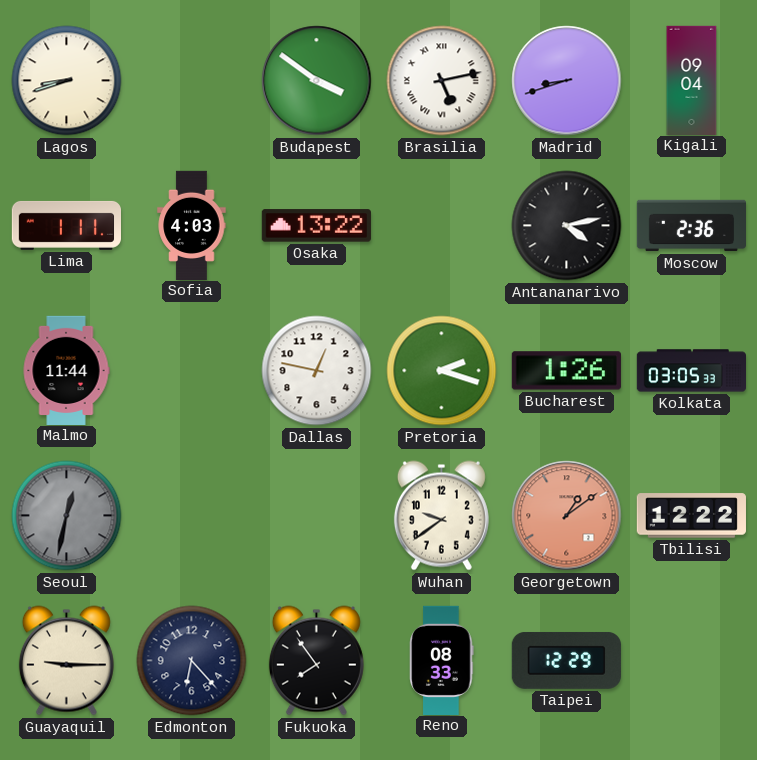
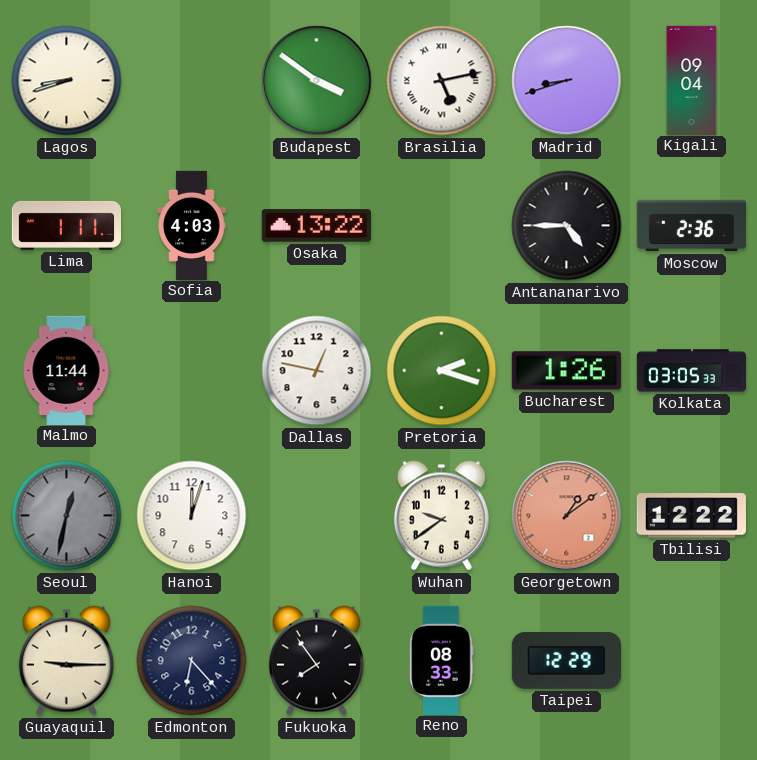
Antananarivo: 4:13 -> 4:45 (567, 226)
Hanoi: none -> 12:03 (192, 516)
